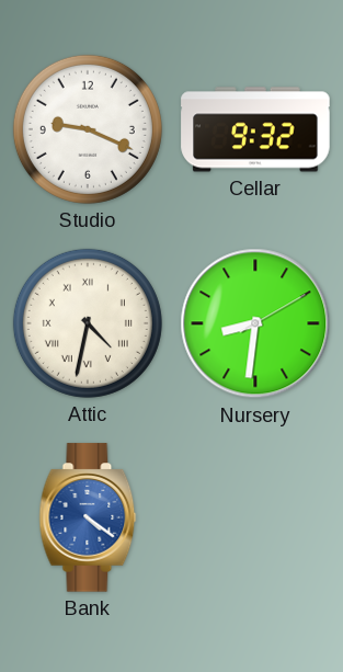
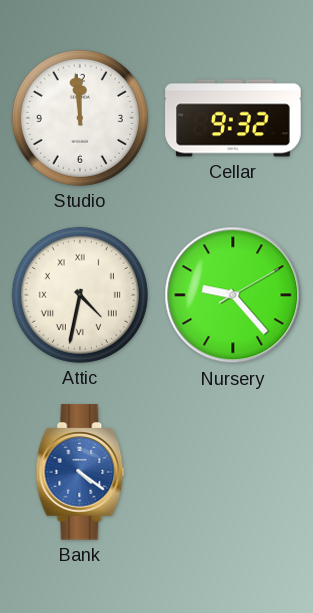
Studio: 9:19 -> 11:59 (80, 118)
Nursery: 8:31 -> 9:23 (233, 295)
